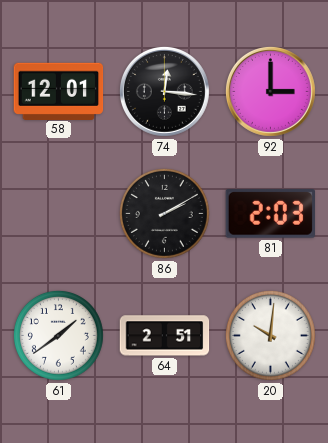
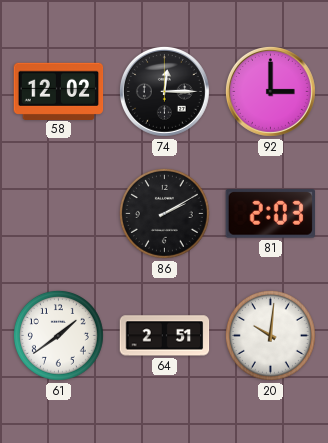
58: 12:01 -> 12:02 (59, 91)
74: 12:16 -> 12:15 (164, 91)
